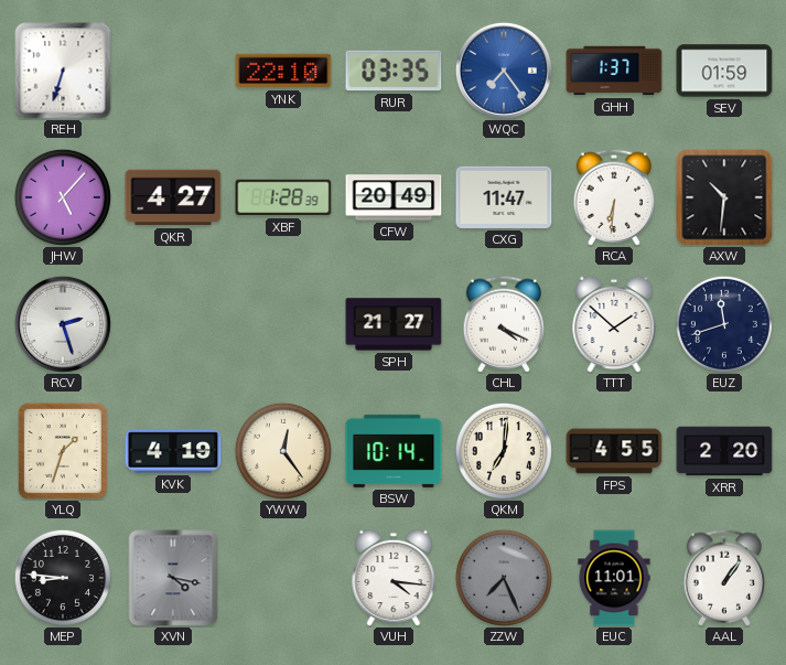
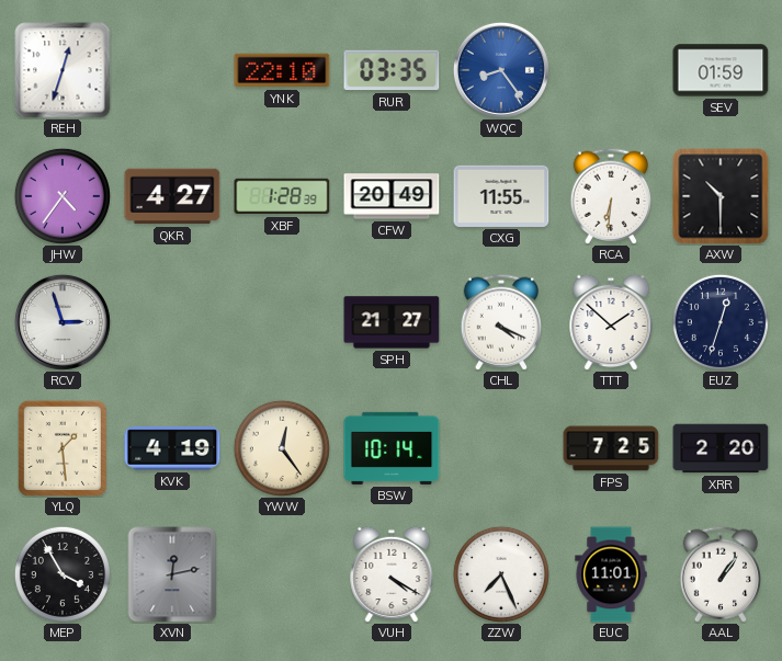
REH: 6:33 -> 12:33 (63, 70)
WQC: 7:24 -> 8:24 (501, 70)
GHH: 1:37 -> none (614, 71)
JHW: 5:07 -> 4:36 (63, 196)
CXG: 11:47 -> 11:55 (501, 196)
AXW: 10:31 -> 10:30 (721, 196)
RCV: 2:27 -> 2:57 (63, 322)
EUZ: 11:42 -> 12:33 (721, 322)
YLQ: 1:33 -> 1:29 (63, 448)
QKM: 7:01 -> none (504, 451)
FPS: 4:55 -> 7:25 (611, 448)
MEP: 8:46 -> 3:55 (63, 574)
XVN: 4:17 -> 12:13 (172, 574)
VUH: 4:16 -> 4:20 (392, 574)
ZZW dial: grey -> white (501, 574)
